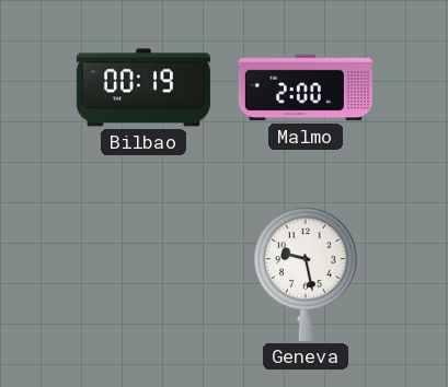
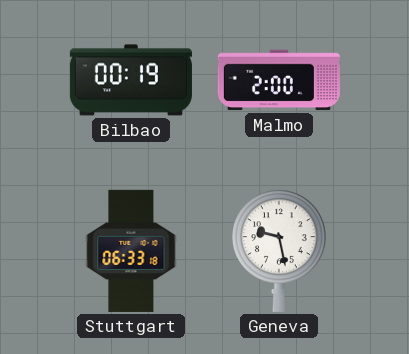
Stuttgart: none -> 06:33 (131, 251)
